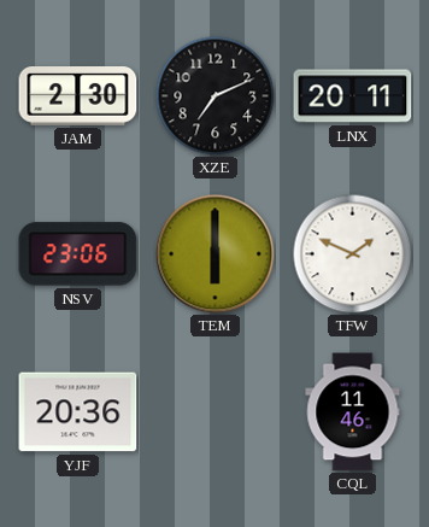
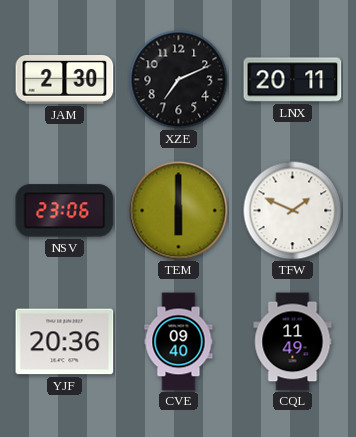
CVE: none -> 09:40 (179, 342)
CQL: 11:46 -> 11:49 (293, 342)
